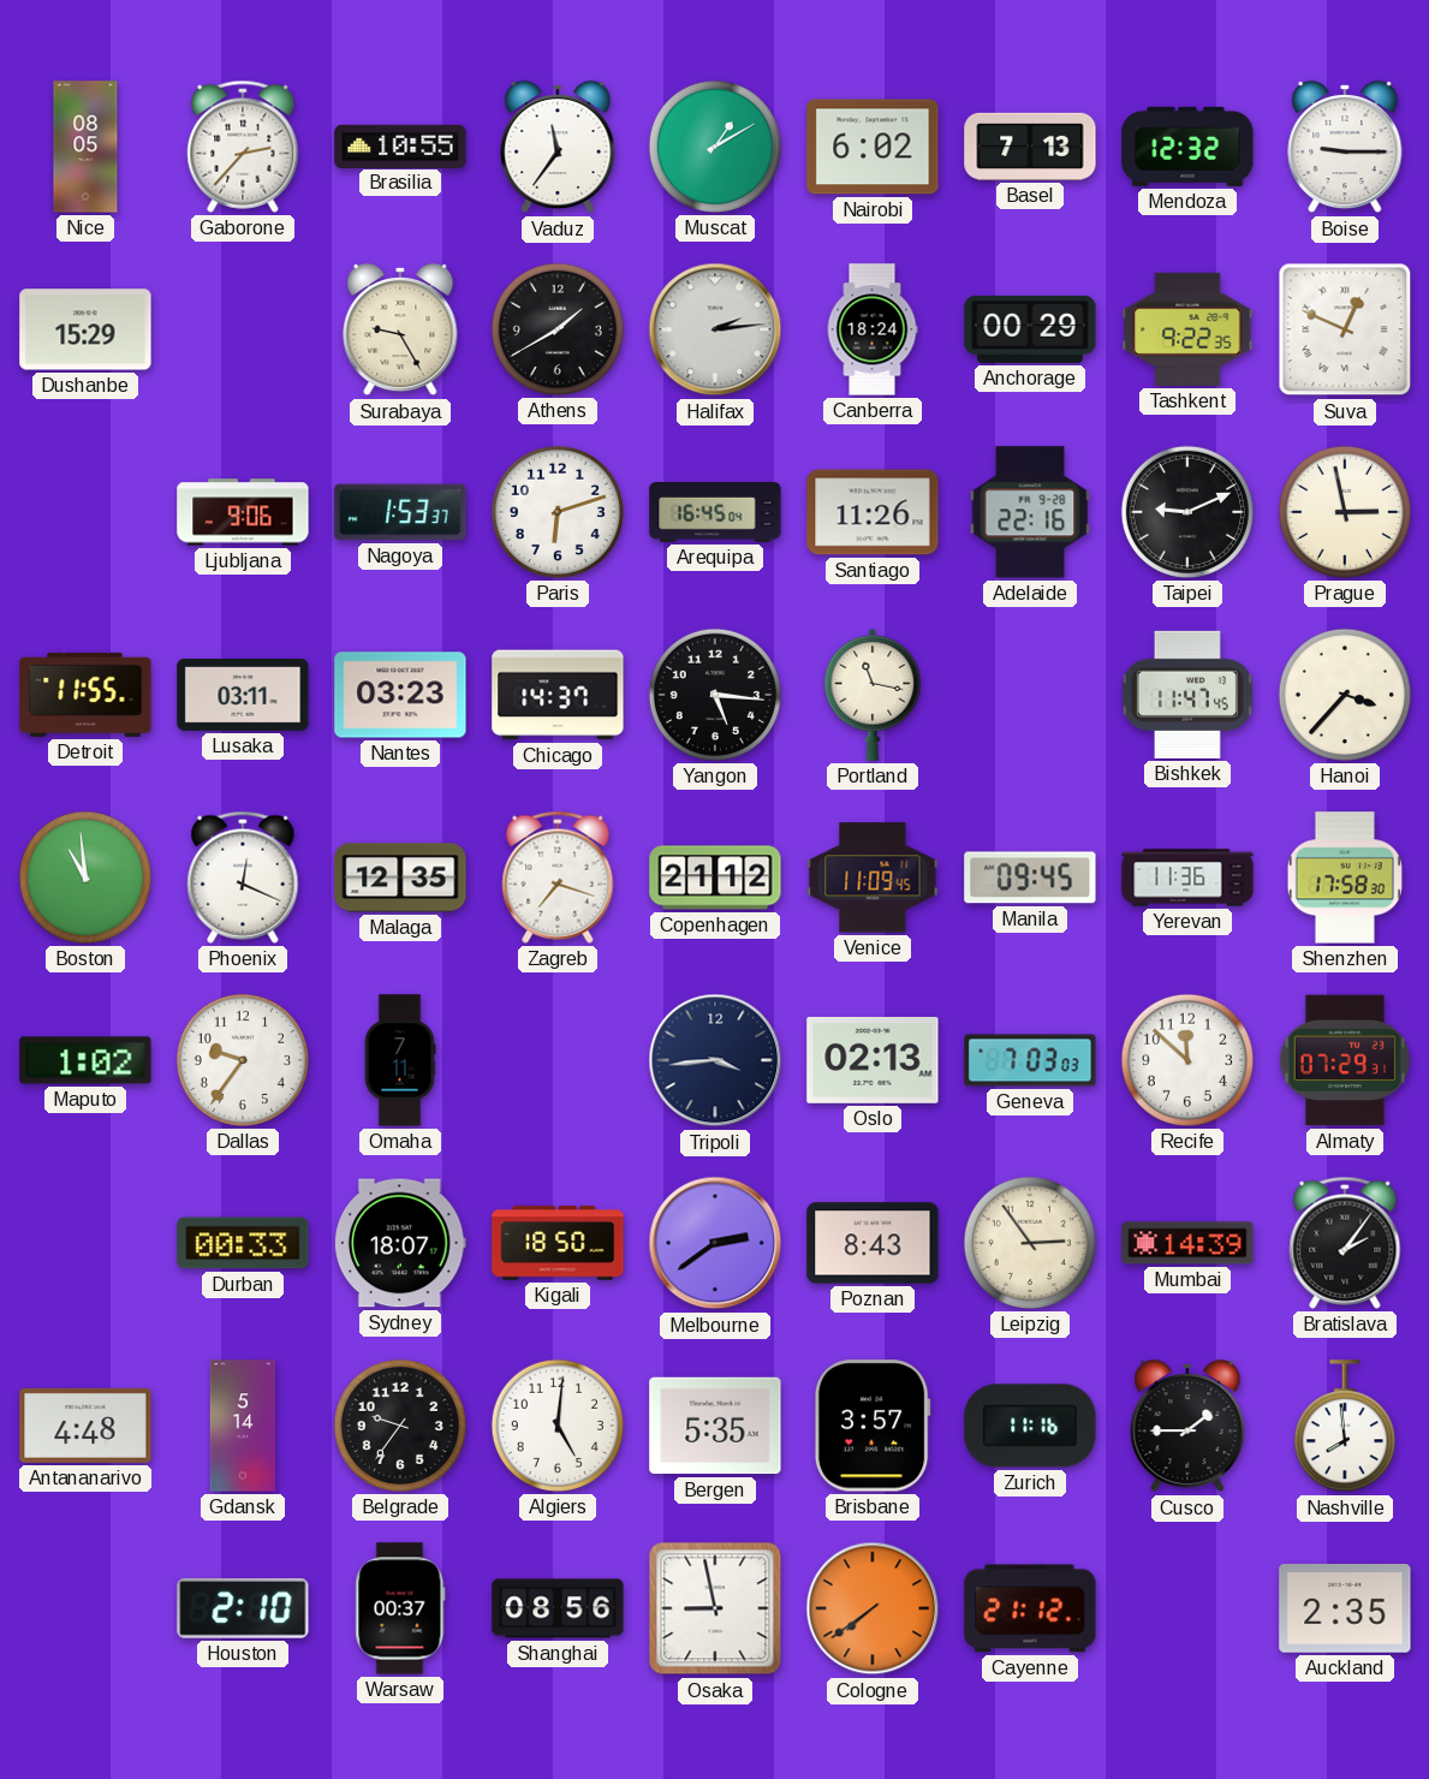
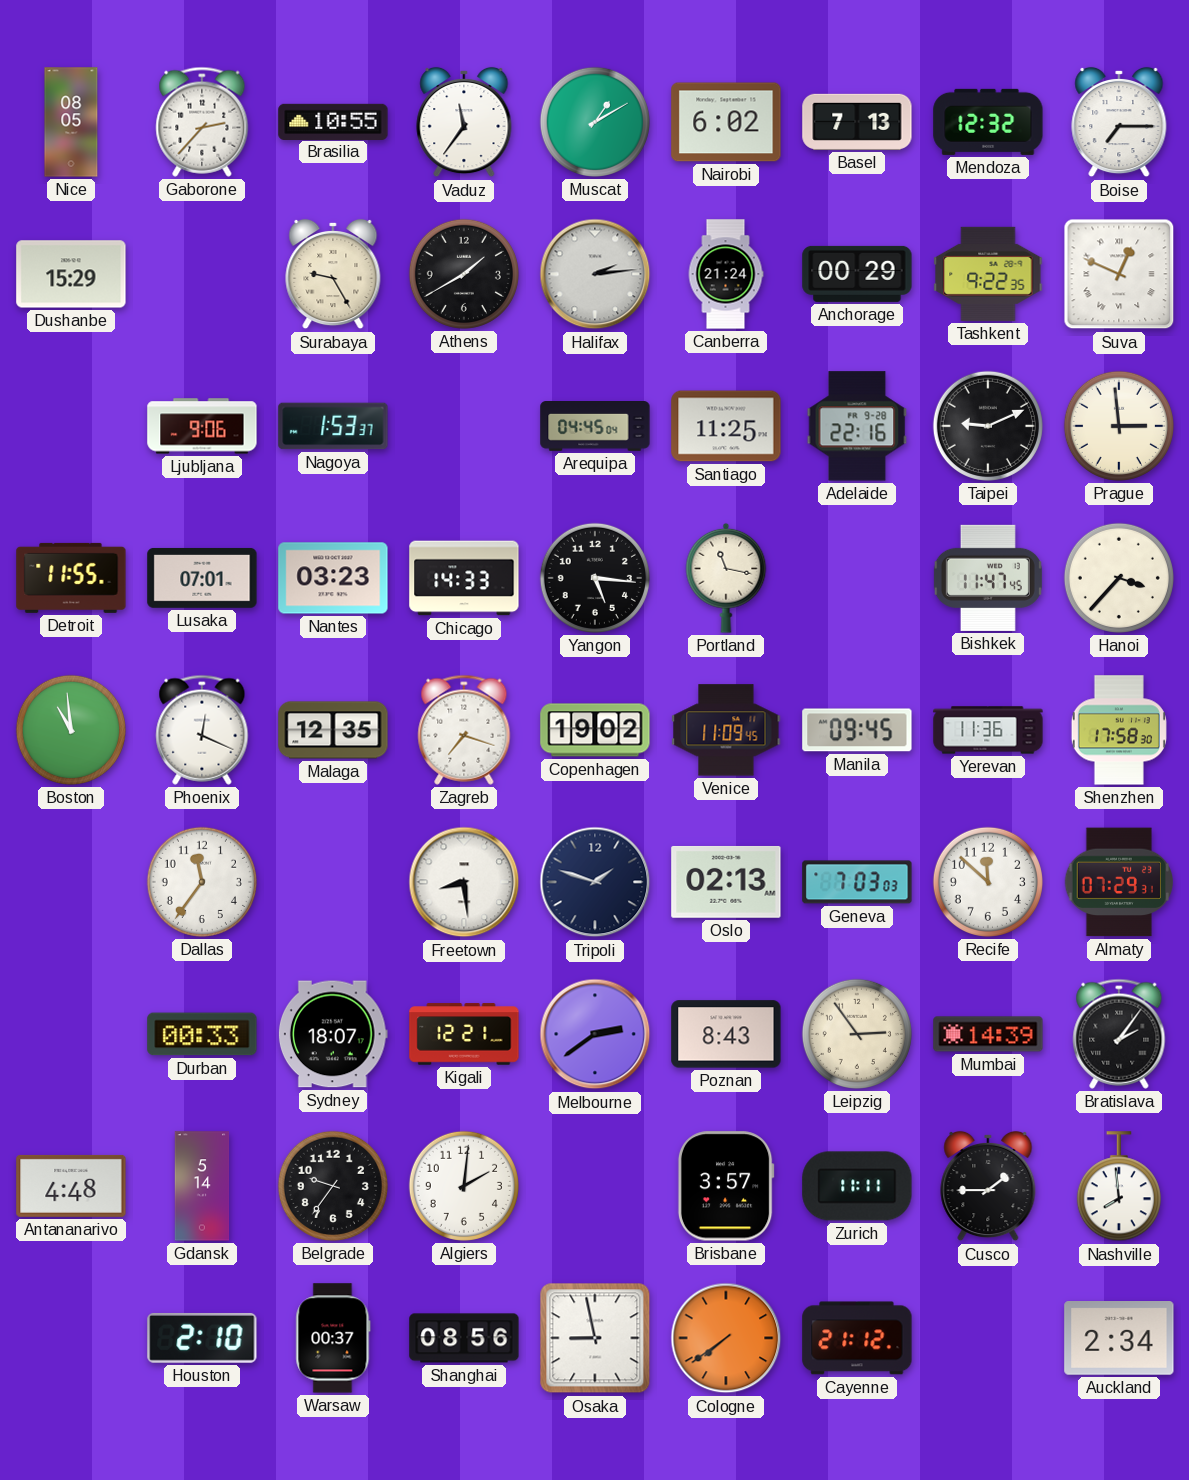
Boise: 9:15 -> 7:15 (1119, 122)
Canberra: 18:24 -> 21:24 (726, 274)
Paris: 6:12 -> none (558, 512)
Arequipa: 16:45 -> 04:45 (595, 427)
Santiago: 11:26 -> 11:25 (726, 426)
Prague: 2:58 -> 2:59 (1119, 426)
Lusaka: 03:11 -> 07:01 (202, 578)
Chicago: 14:37 -> 14:33 (464, 578)
Copenhagen: 21:12 -> 19:02 (595, 730)
Maputo: 1:02 -> none (85, 1060)
Dallas: 9:36 -> 11:36 (202, 882)
Omaha: 7:11 -> none (400, 1060)
Freetown: none -> 8:29 (464, 882)
Tripoli: 3:44 -> 1:48 (595, 882)
Kigali: 18:50 -> 12:21 (464, 1034)
Algiers: 5:01 -> 2:01 (464, 1186)
Bergen: 5:35 -> none (715, 1426)
Zurich: 11:16 -> 11:11 (857, 1186)
Auckland: 2:35 -> 2:34 (1119, 1339)
